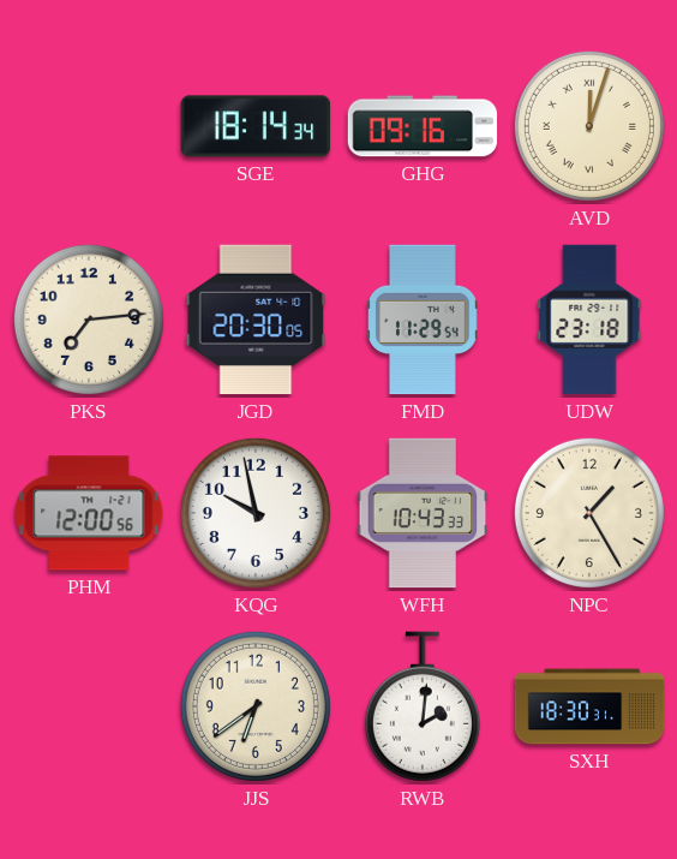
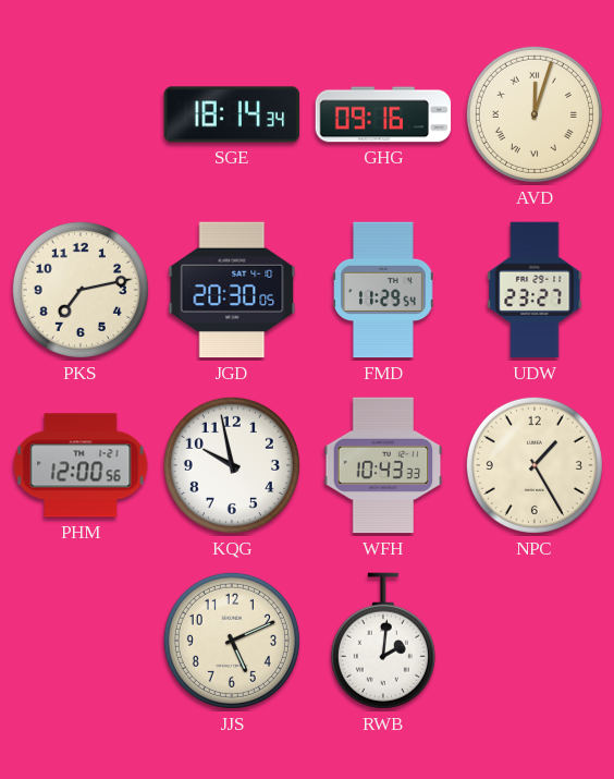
PKS: 7:14 -> 7:13 (81, 290)
UDW: 23:18 -> 23:27 (535, 290)
JJS: 6:39 -> 5:11 (232, 641)
SXH: 18:30 -> none (589, 706)
